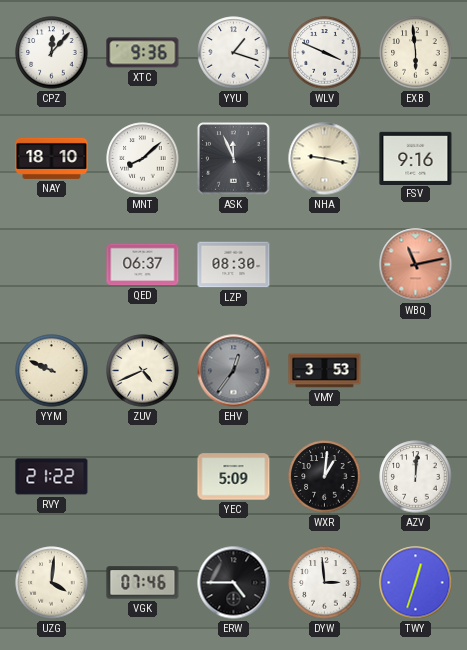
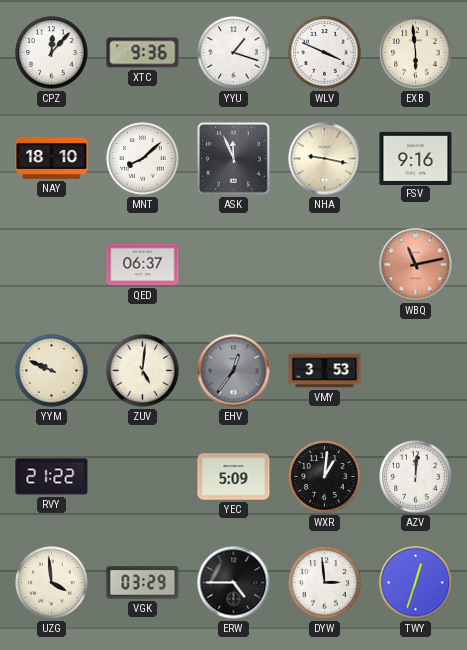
LZP: 08:30 -> none (234, 265)
ZUV: 4:41 -> 5:01 (143, 371)
UZG: 4:01 -> 3:59 (52, 583)
VGK: 07:46 -> 03:29 (143, 583)
